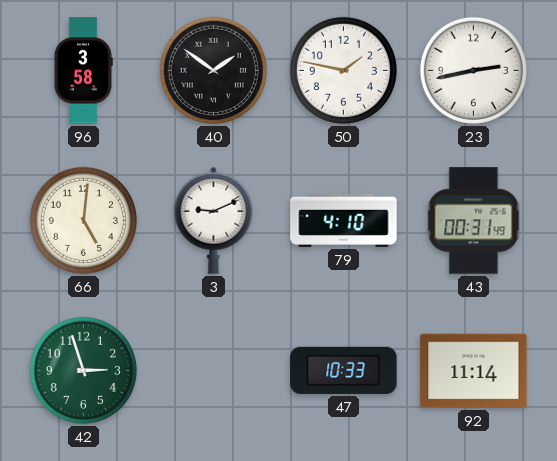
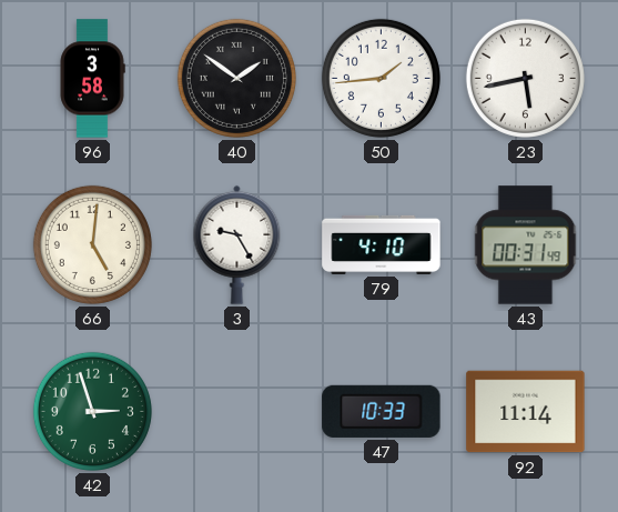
50: 1:47 -> 1:44 (381, 78)
23: 2:43 -> 5:43 (525, 78)
3: 9:11 -> 9:25 (237, 244)
